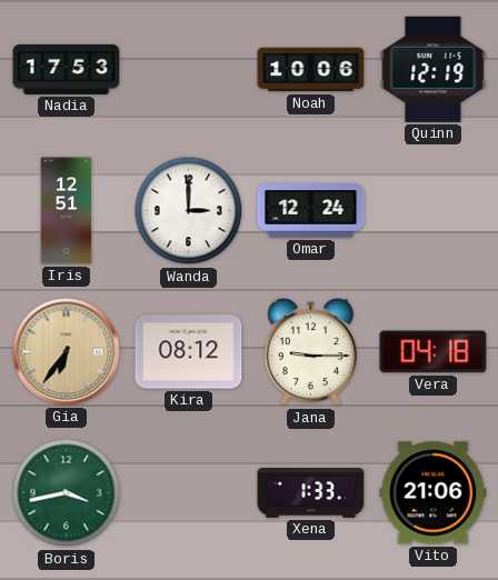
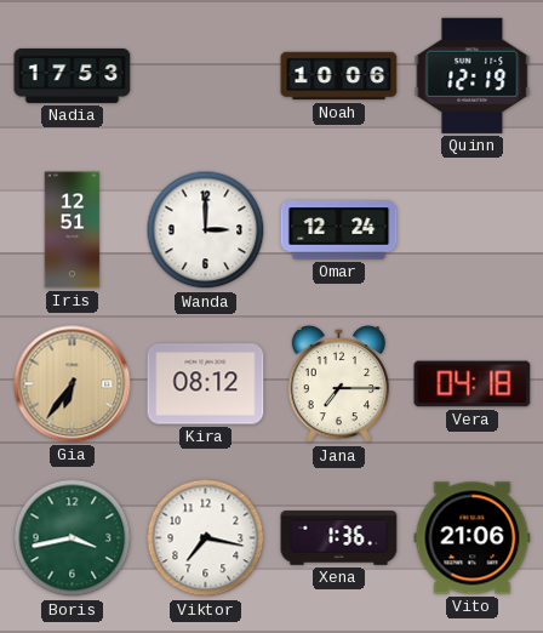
Jana: 9:15 -> 7:15 (338, 384)
Viktor: none -> 7:17 (206, 538)
Xena: 1:33 -> 1:36 (339, 538)
